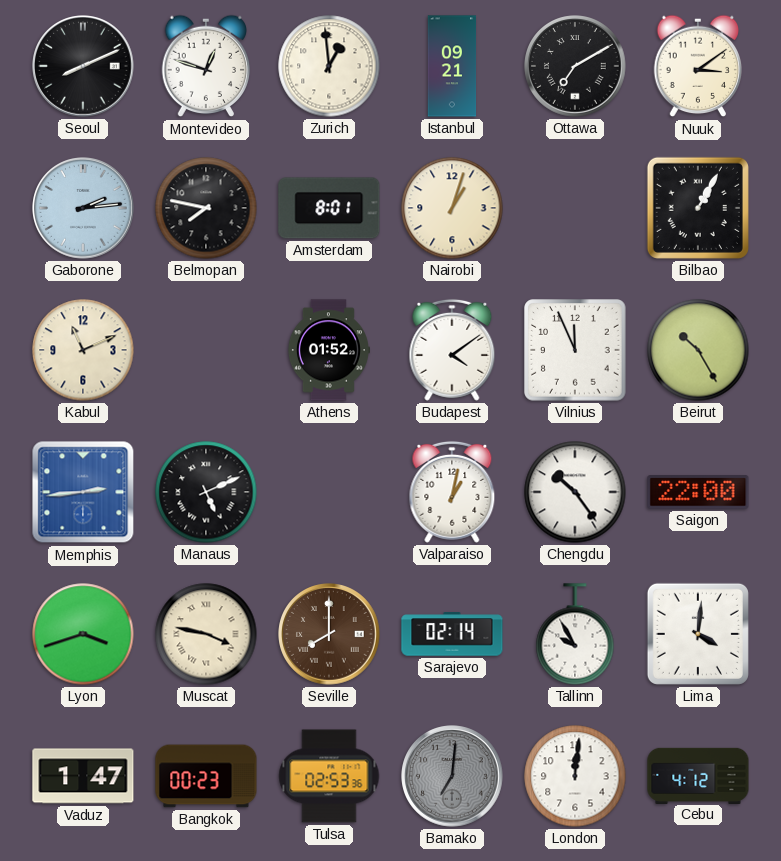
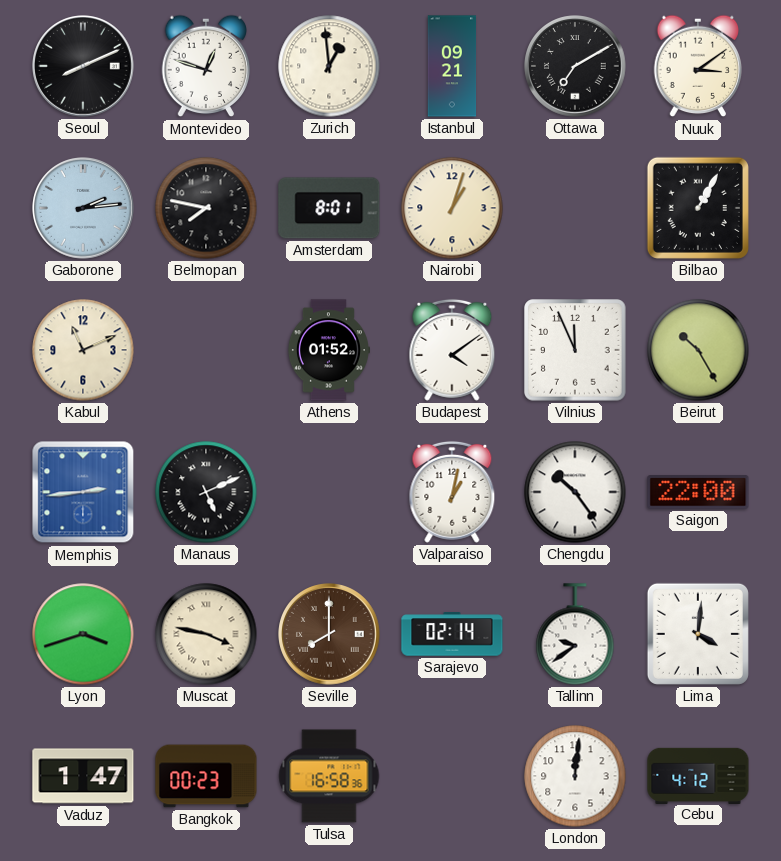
Tallinn: 9:55 -> 9:39 (575, 634)
Tulsa: 02:53 -> 16:58 (329, 776)
Bamako: 7:01 -> none (452, 776)
